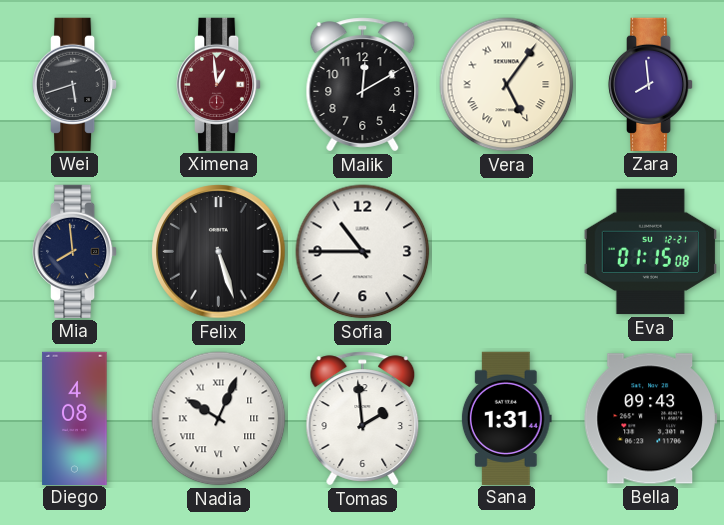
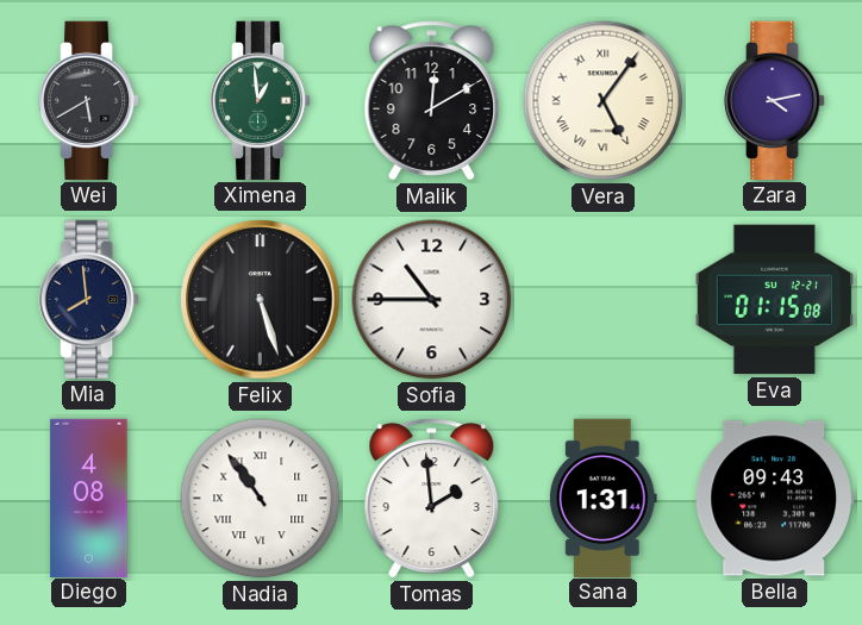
Wei: 5:42 -> 5:40 (89, 100)
Ximena dial: burgundy -> green (261, 100)
Zara: 7:59 -> 4:13 (775, 100)
Nadia: 10:04 -> 10:54 (261, 499)
